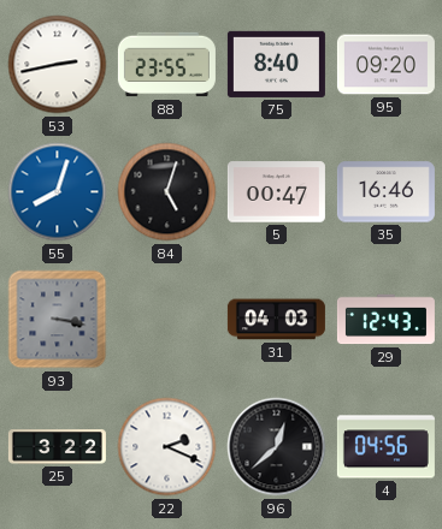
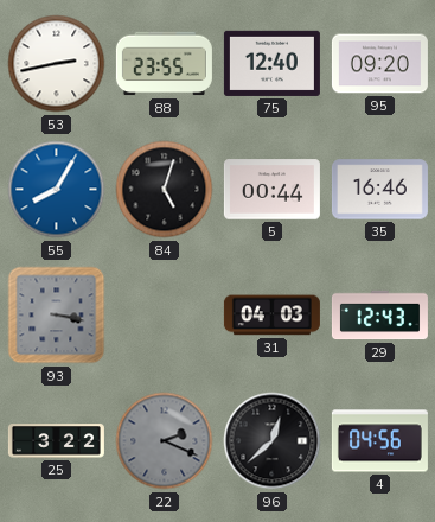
75: 8:40 -> 12:40 (271, 63)
55: 8:03 -> 8:05 (57, 190)
5: 00:47 -> 00:44 (271, 190)
22 dial: white -> grey (165, 441)
